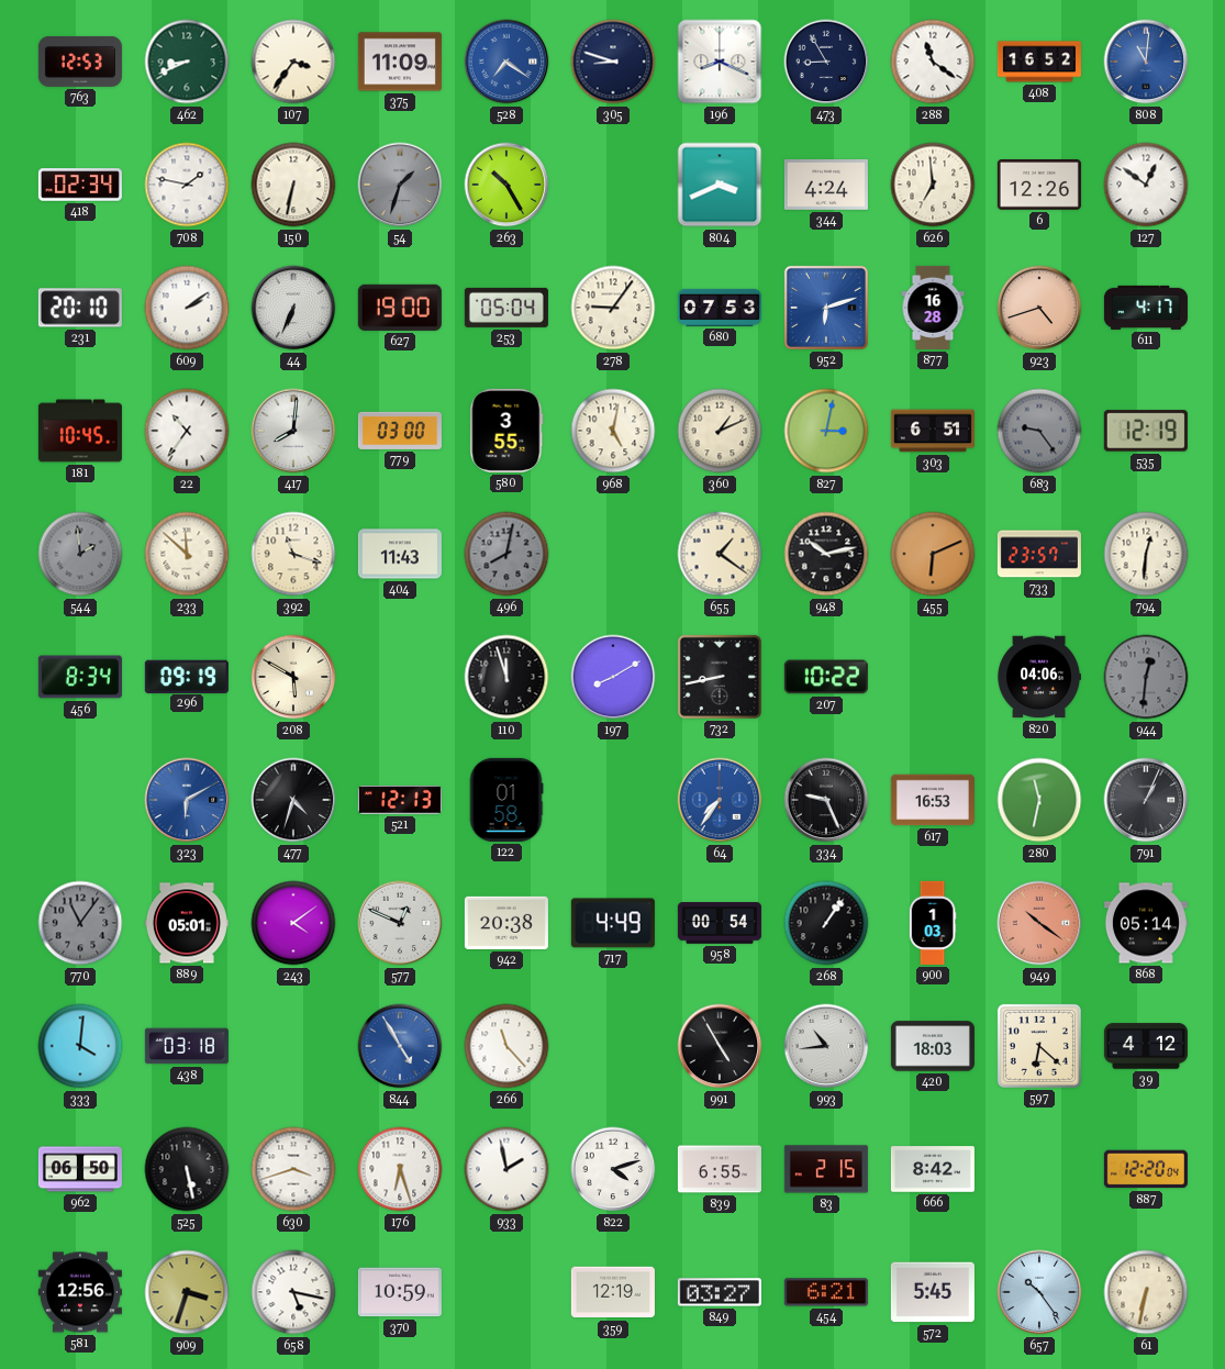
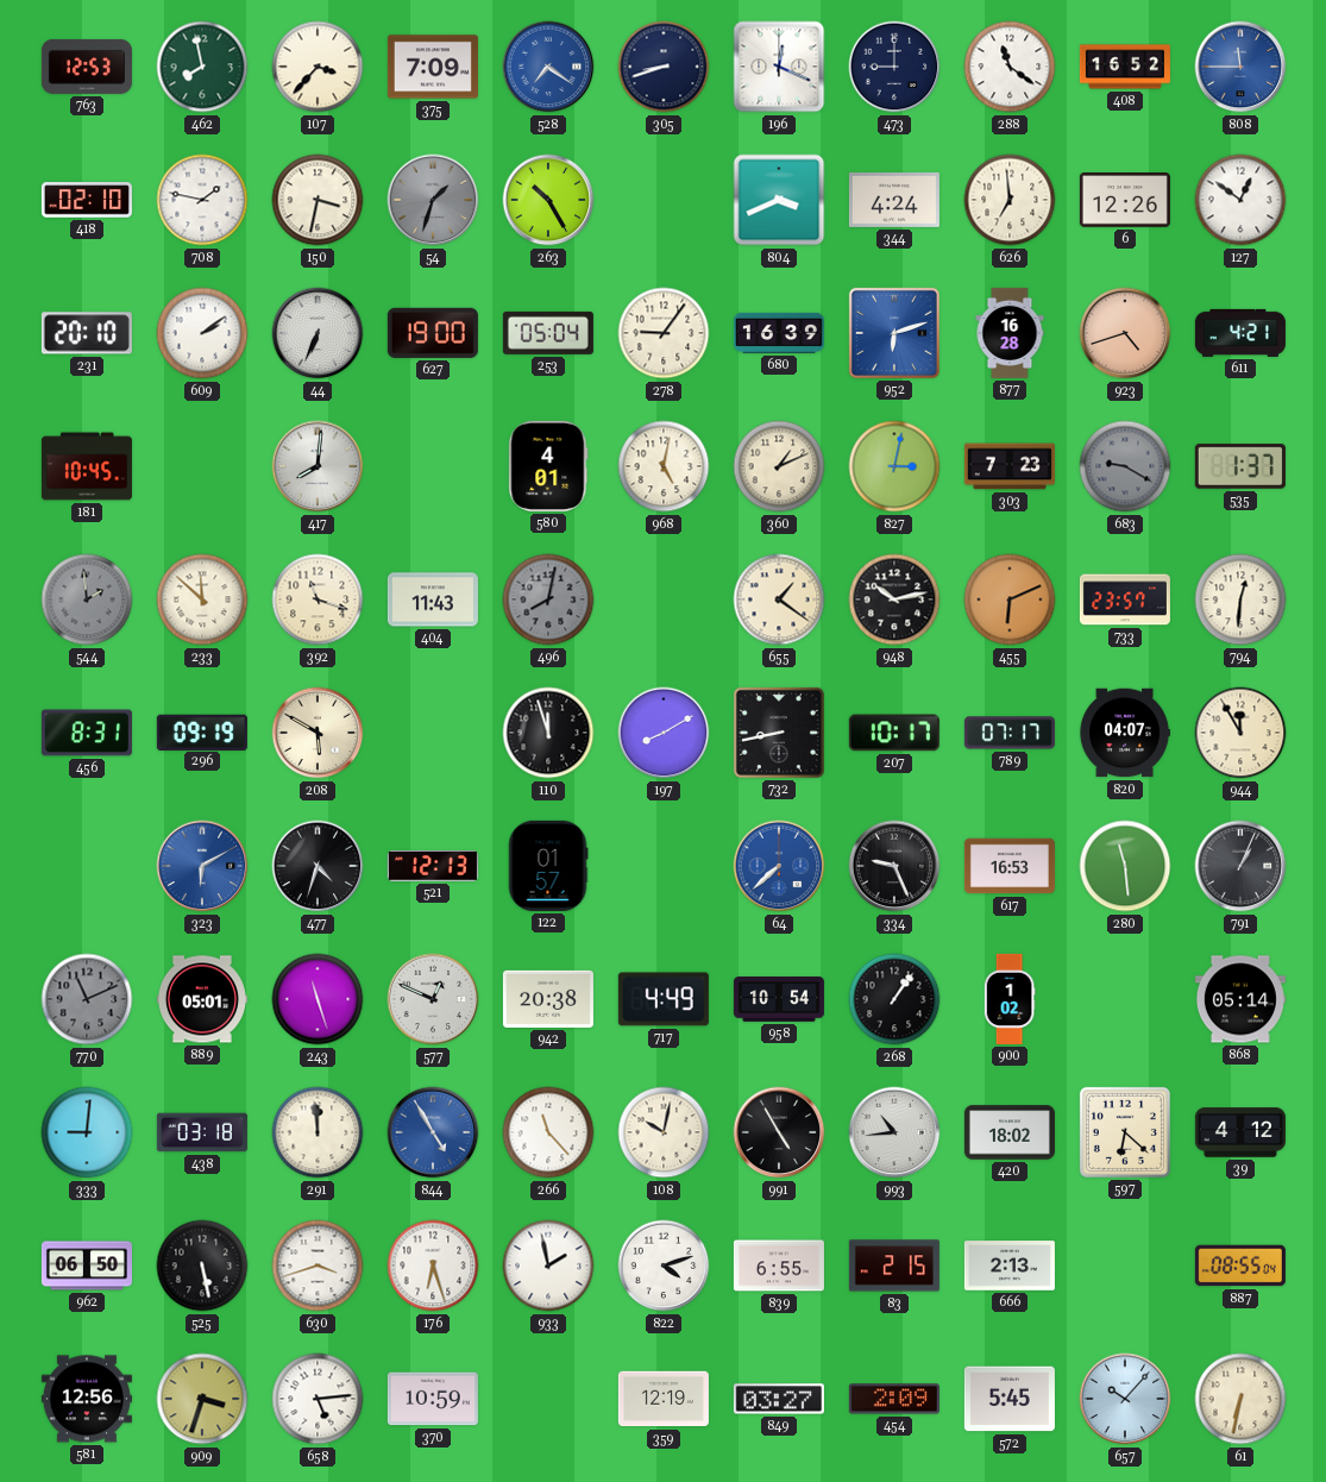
462: 8:41 -> 7:58 (202, 67)
107: 3:36 -> 3:37 (318, 67)
375: 11:09 -> 7:09 (433, 67)
305: 8:48 -> 8:42 (664, 67)
196: 8:19 -> 12:19 (779, 67)
473: 8:55 -> 9:00 (894, 67)
808: 11:01 -> 11:45 (1240, 67)
418: 02:34 -> 02:10 (87, 200)
150: 6:32 -> 3:32 (318, 200)
680: 07:53 -> 16:39 (779, 333)
611: 4:17 -> 4:21 (1240, 333)
22: 10:36 -> none (187, 431)
779: 03:00 -> none (400, 431)
580: 3:55 -> 4:01 (548, 466)
303: 6:51 -> 7:23 (1010, 466)
683: 9:24 -> 9:20 (1125, 466)
535: 12:19 -> 1:37 (1240, 466)
456: 8:34 -> 8:31 (87, 733)
207: 10:22 -> 10:17 (894, 733)
789: none -> 07:17 (1010, 733)
820: 04:06 -> 04:07 (1125, 733)
944: 12:31 -> 11:55 (1240, 733)
944 dial: grey -> cream (1240, 733)
122: 01:58 -> 01:57 (548, 866)
64: 7:36 -> 7:38 (779, 866)
280: 11:32 -> 11:29 (1125, 866)
770: 11:06 -> 11:11 (87, 999)
243: 4:09 -> 11:27 (318, 999)
958: 00:54 -> 10:54 (779, 999)
900: 1:03 -> 1:02 (1010, 999)
949: 10:21 -> none (1039, 923)
333: 4:01 -> 9:01 (87, 1132)
291: none -> 11:59 (318, 1132)
108: none -> 10:02 (664, 1132)
420: 18:03 -> 18:02 (1010, 1132)
666: 8:42 -> 2:13 (1010, 1266)
887: 12:20 -> 08:55 (1240, 1266)
658: 5:17 -> 5:14 (318, 1399)
454: 6:21 -> 2:09 (894, 1399)
657: 10:24 -> 10:07 (1125, 1399)
